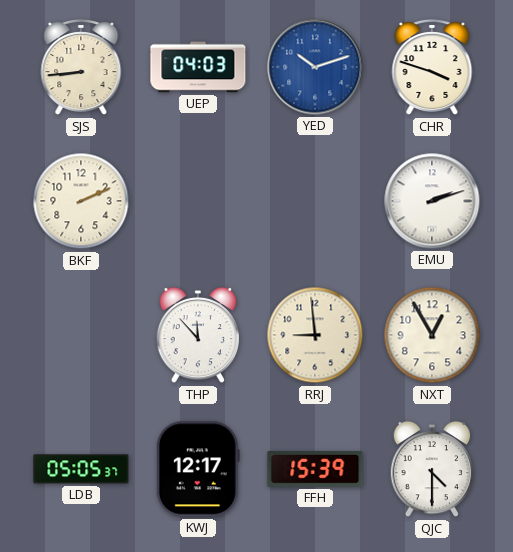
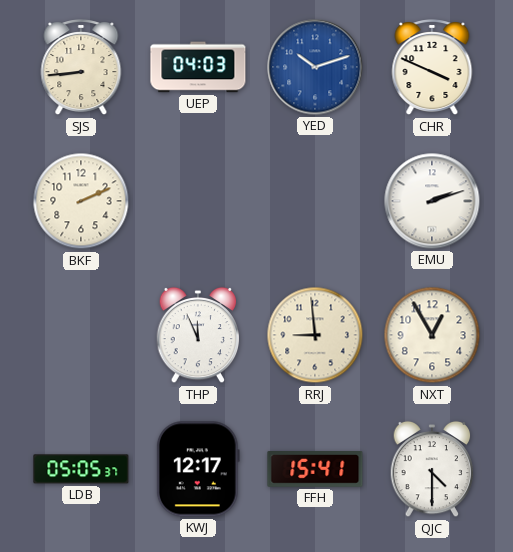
CHR: 3:48 -> 3:49 (432, 68)
THP: 11:53 -> 11:56 (198, 335)
FFH: 15:39 -> 15:41 (315, 470)
